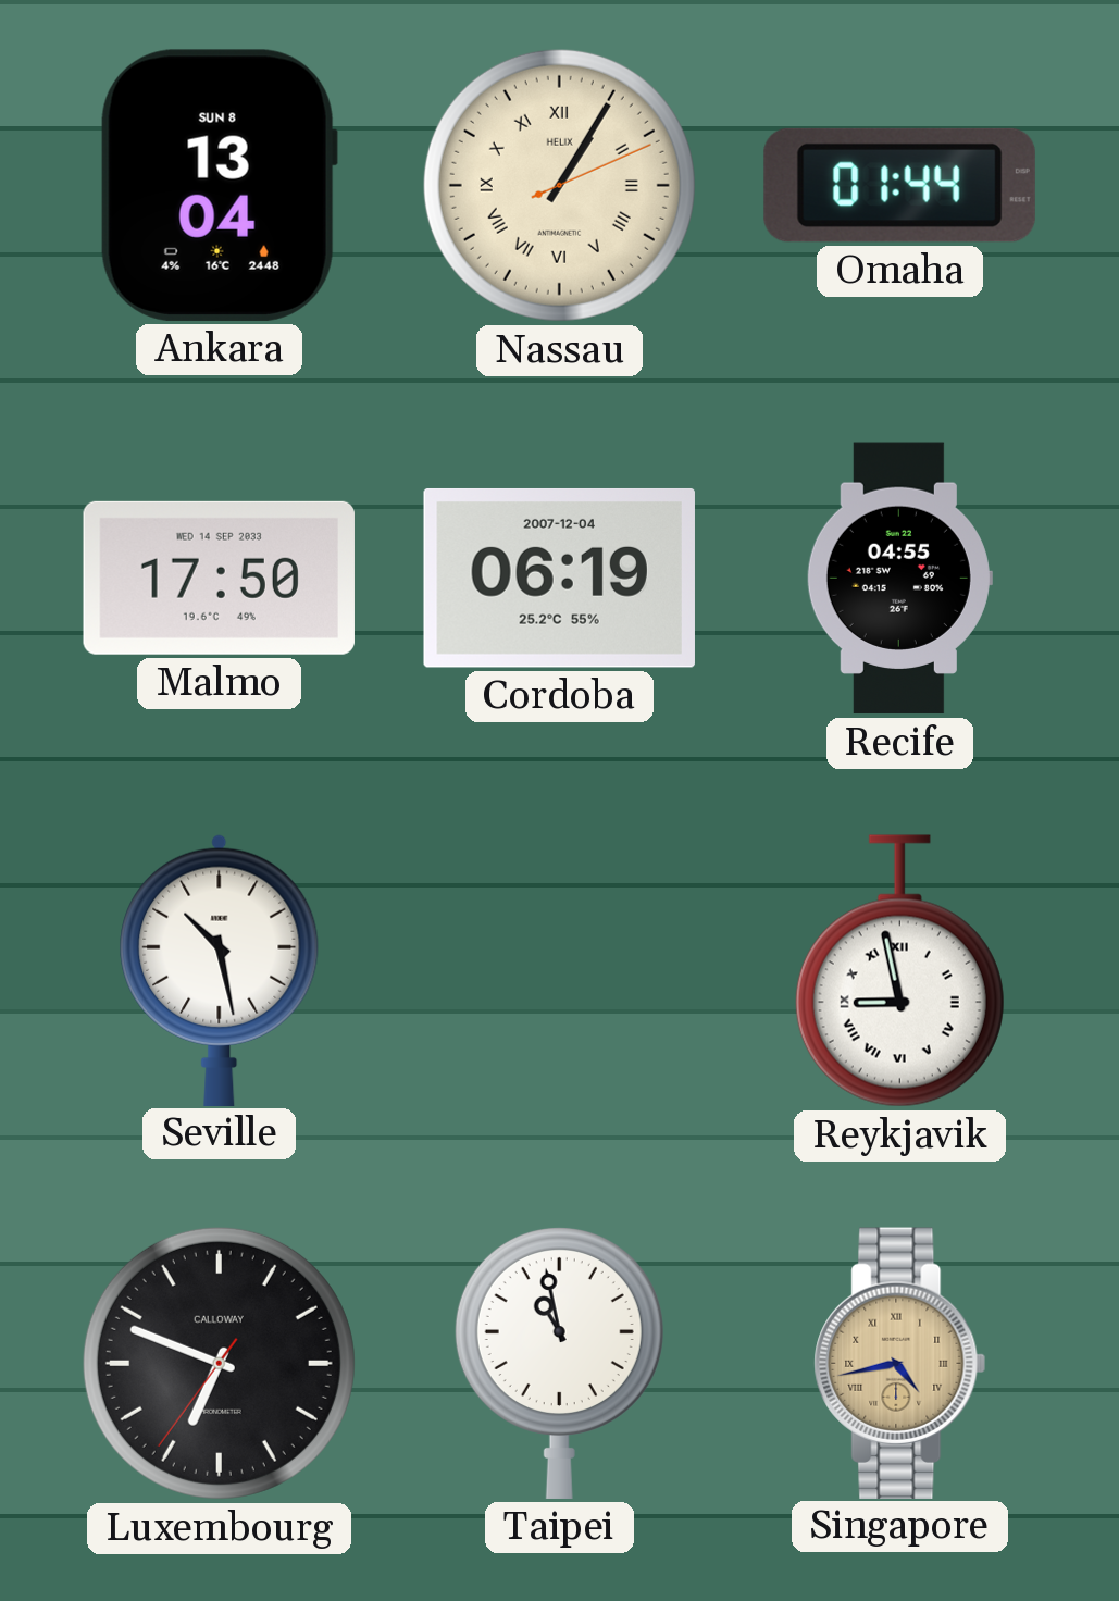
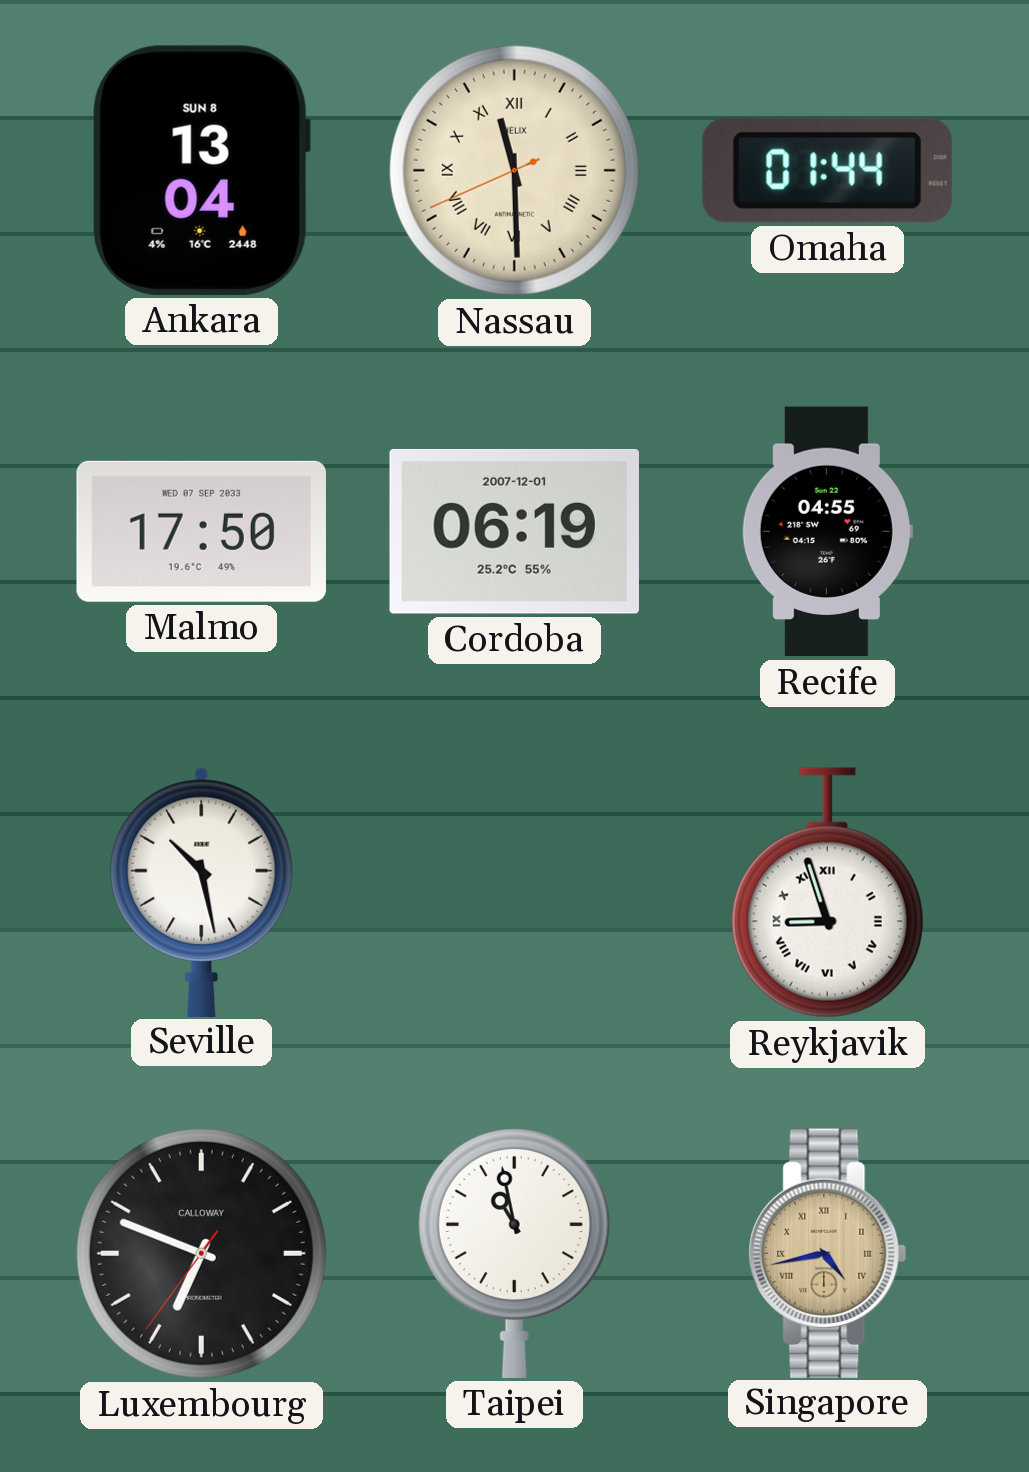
Nassau: 1:05 -> 11:29 (514, 170)
Malmo date: WED 14 SEP 2033 -> WED 07 SEP 2033 (201, 531)
Cordoba date: 2007-12-04 -> 2007-12-01 (514, 531)
Reykjavik: 8:58 -> 8:57 (827, 893)
